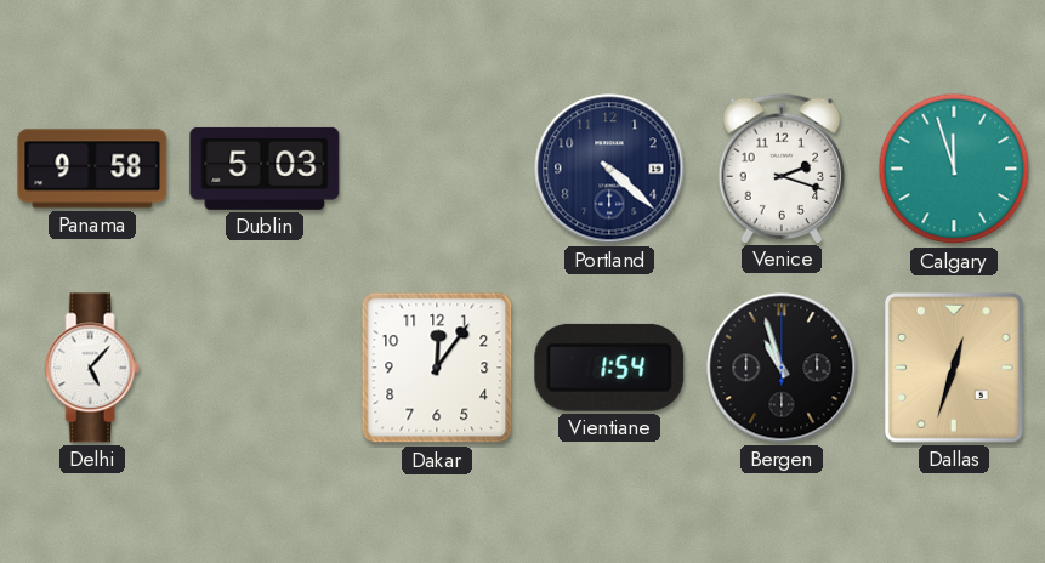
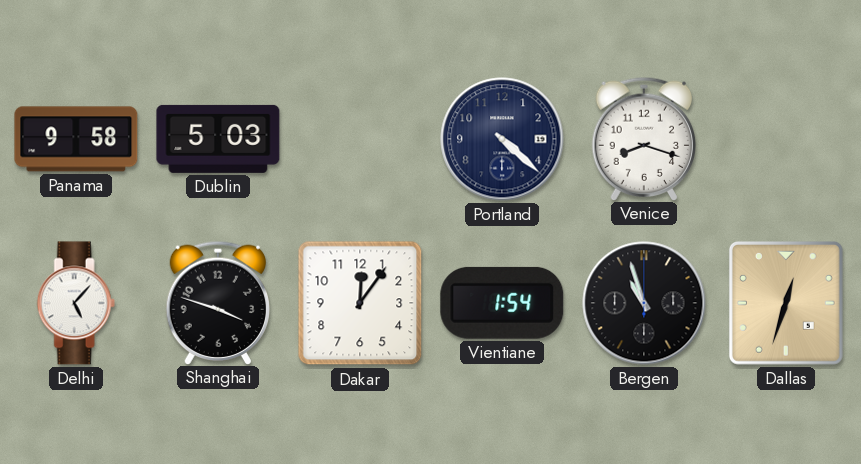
Venice: 2:18 -> 8:18 (643, 138)
Calgary: 11:57 -> none (954, 169)
Shanghai: none -> 3:48 (217, 302)
